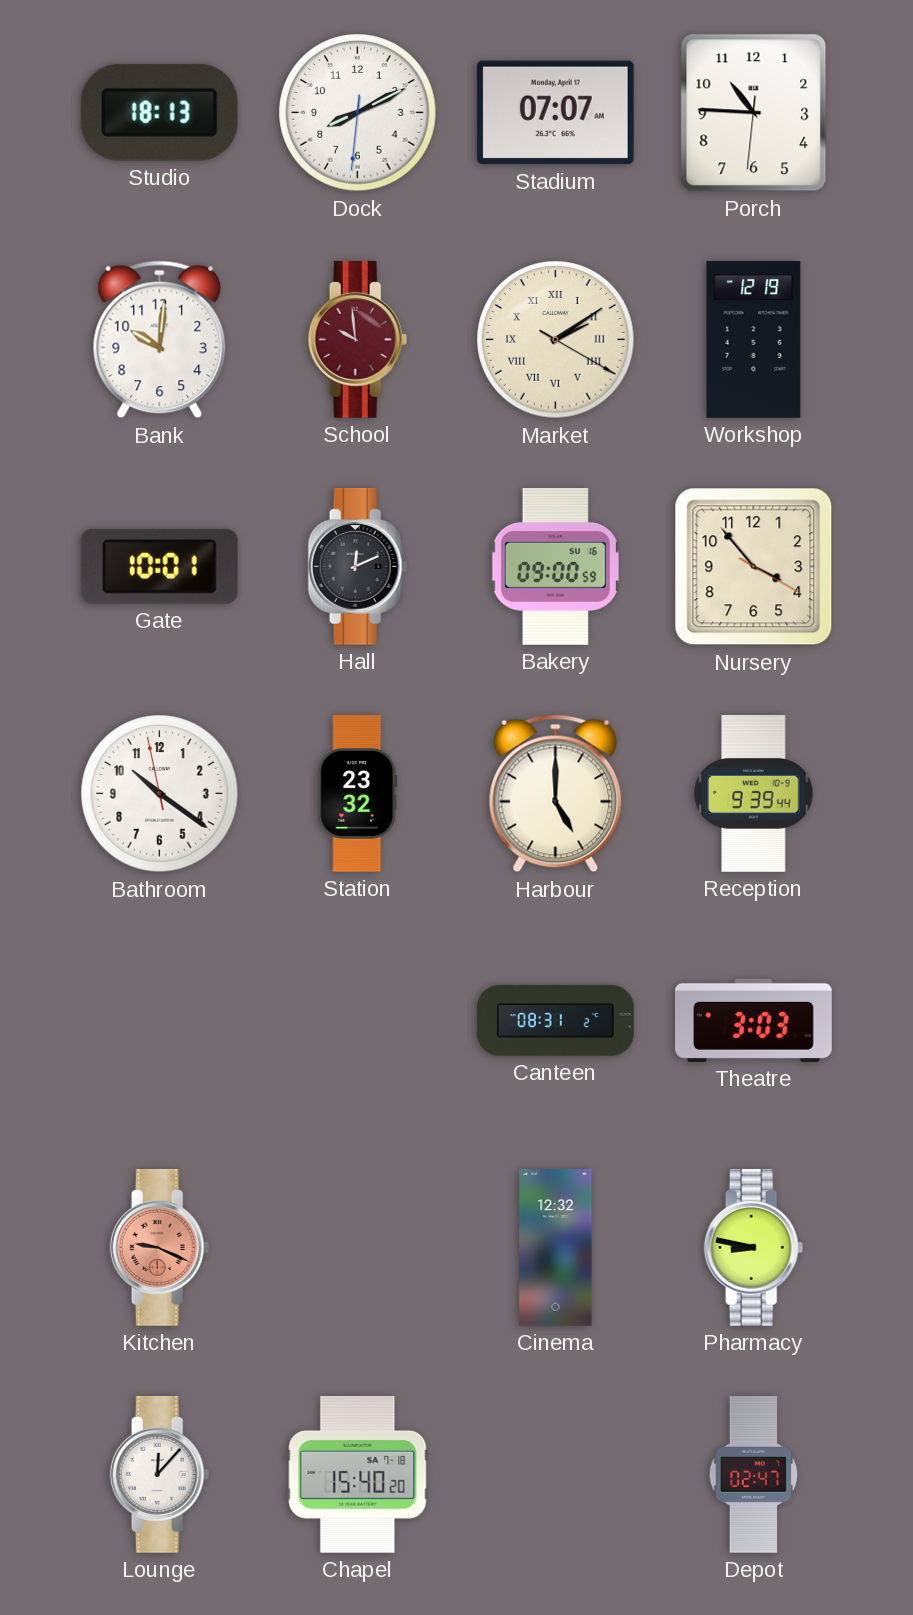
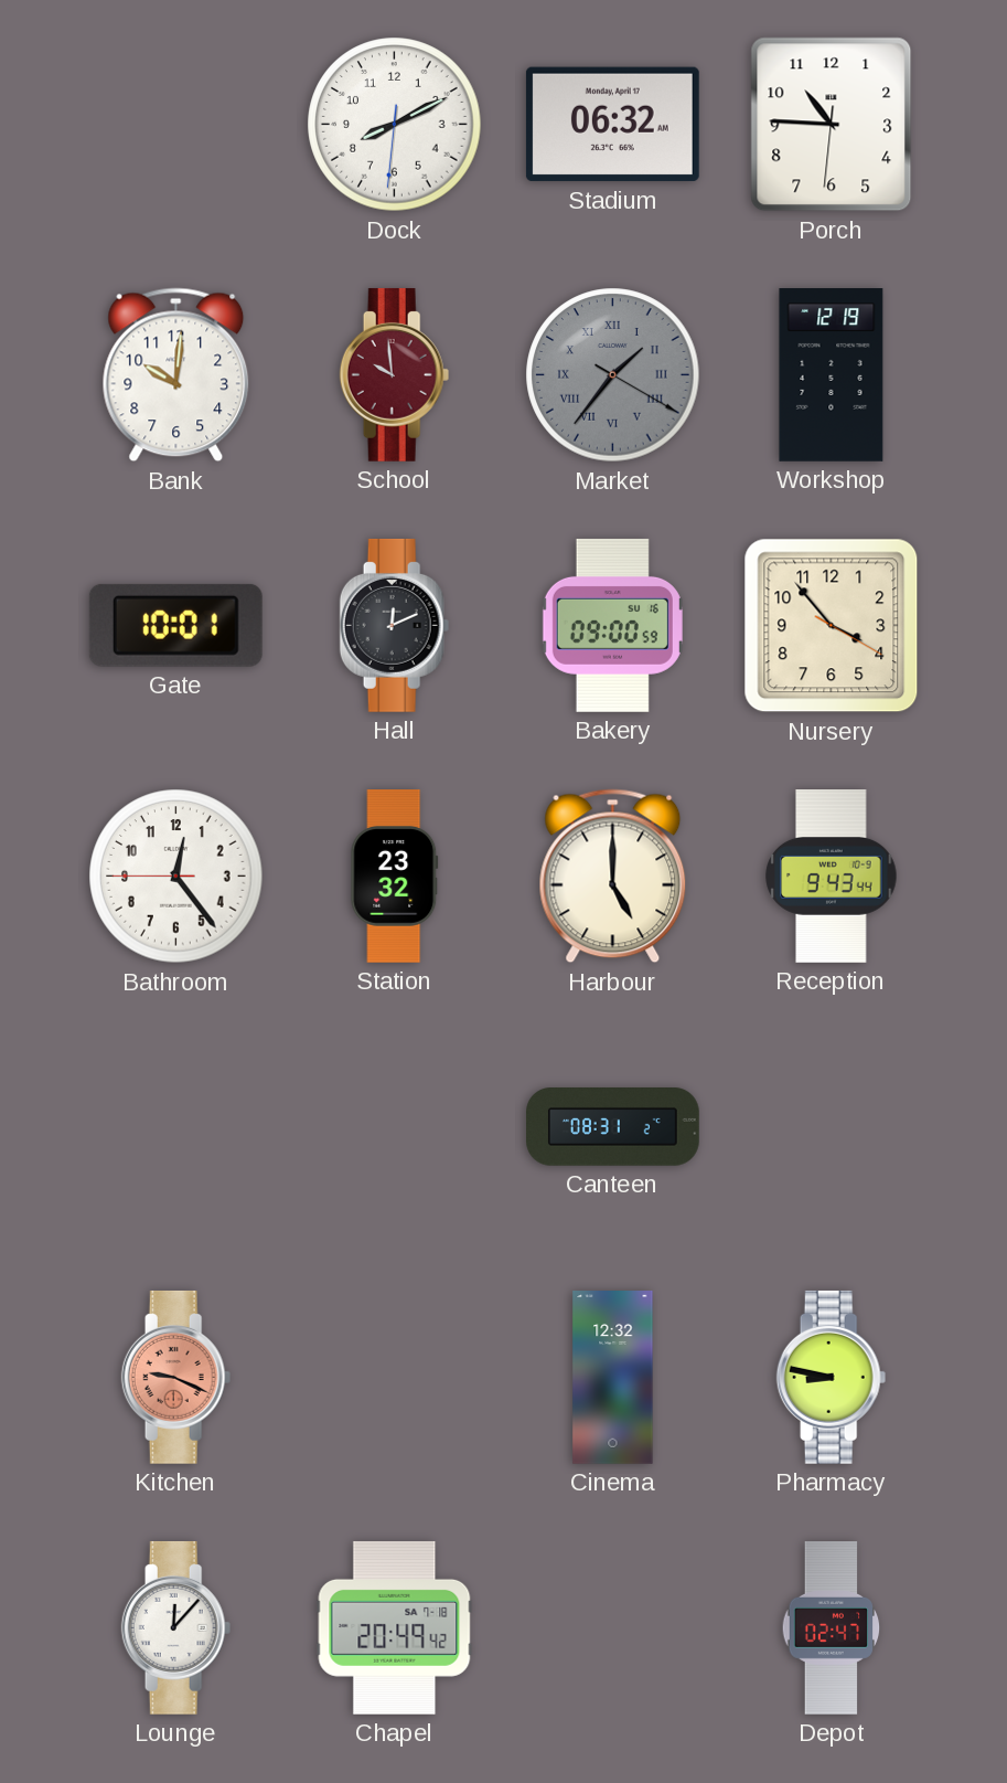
Studio: 18:13 -> none (159, 112)
Stadium: 07:07 -> 06:32 (612, 125)
Market: 2:09 -> 1:36 (613, 375)
Market dial: cream -> grey (613, 375)
Bathroom: 10:20 -> 12:23 (176, 877)
Reception: 9:39 -> 9:43 (832, 877)
Theatre: 3:03 -> none (754, 1020)
Chapel: 15:40 -> 20:49 (395, 1627)
